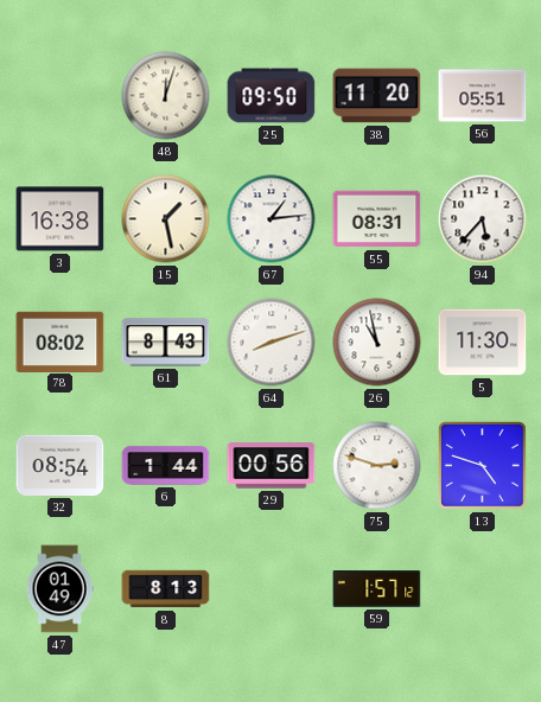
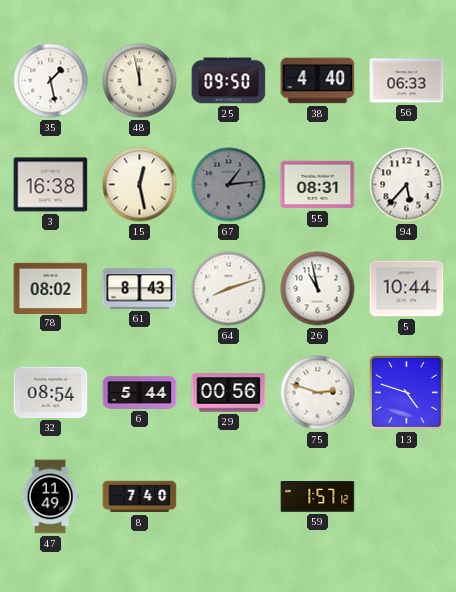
35: none -> 1:28 (51, 81)
48: 12:03 -> 11:58 (140, 81)
38: 11:20 -> 4:40 (318, 81)
56: 05:51 -> 06:33 (407, 81)
15: 1:28 -> 12:28 (140, 185)
67 dial: white -> grey (229, 185)
5: 11:30 -> 10:44 (407, 289)
6: 1:44 -> 5:44 (140, 393)
47: 01:49 -> 11:49 (50, 497)
8: 8:13 -> 7:40 (140, 497)
